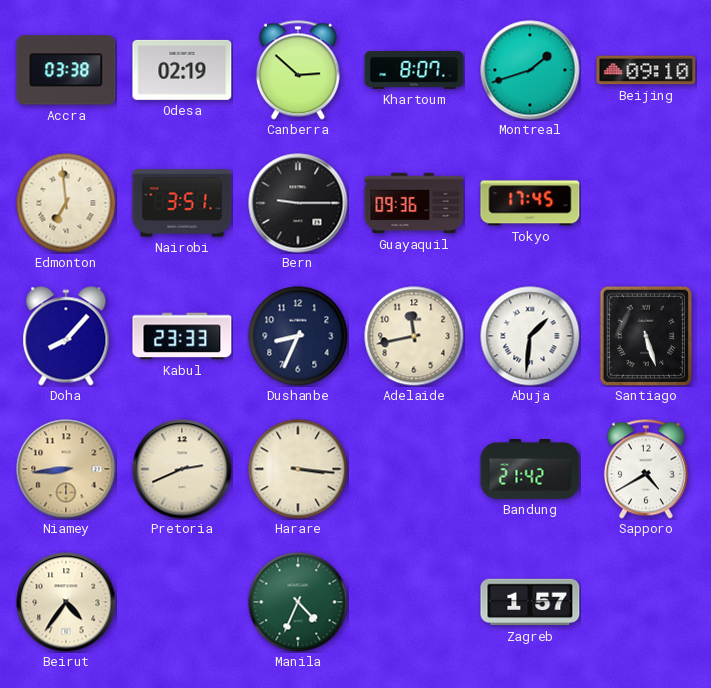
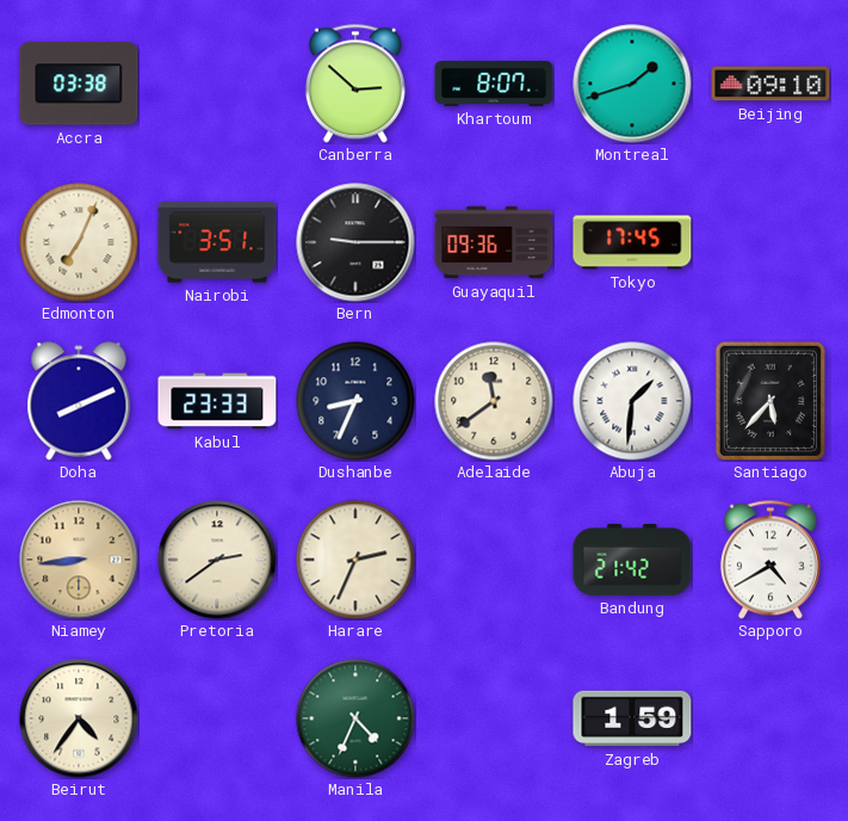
Odesa: 02:19 -> none (182, 70)
Edmonton: 6:59 -> 7:04 (79, 242)
Doha: 8:07 -> 8:11 (79, 401)
Adelaide: 11:43 -> 11:39 (494, 401)
Santiago: 5:27 -> 5:37 (769, 400)
Pretoria: 2:41 -> 2:39 (217, 560)
Harare: 3:16 -> 2:34 (355, 560)
Zagreb: 1:57 -> 1:59 (632, 718)
